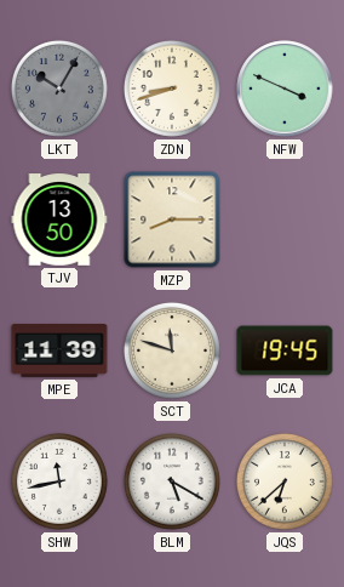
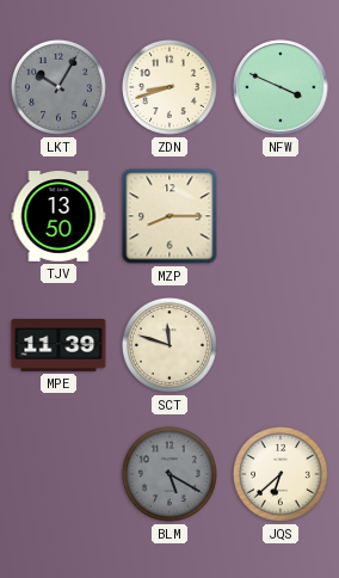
JCA: 19:45 -> none (285, 351)
SHW: 11:43 -> none (59, 481)
BLM dial: white -> grey (169, 474)
